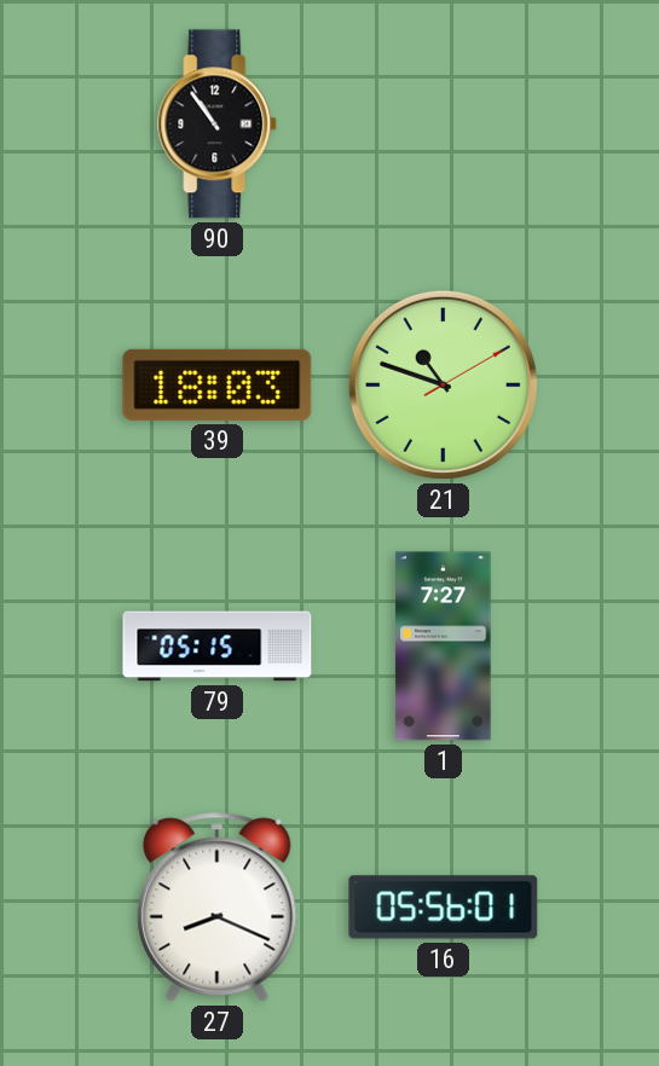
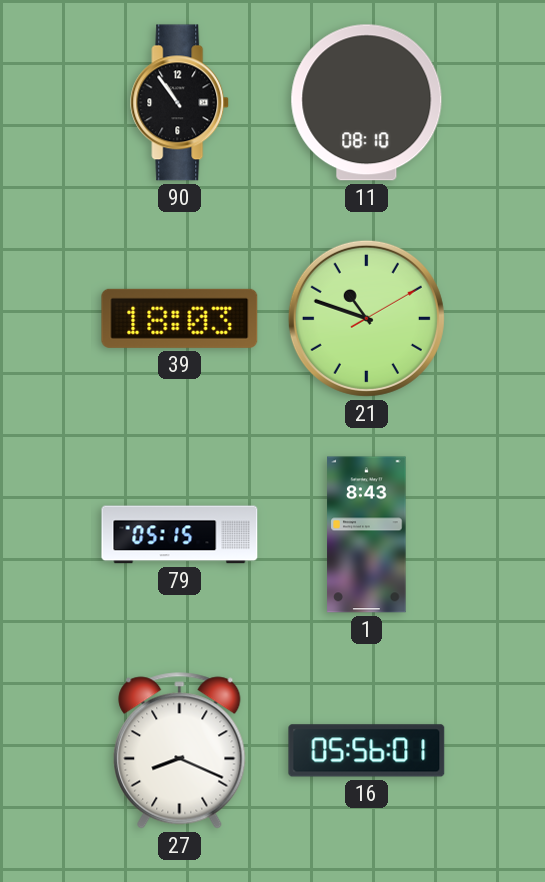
11: none -> 08:10 (367, 103)
1: 7:27 -> 8:43 (367, 535)
